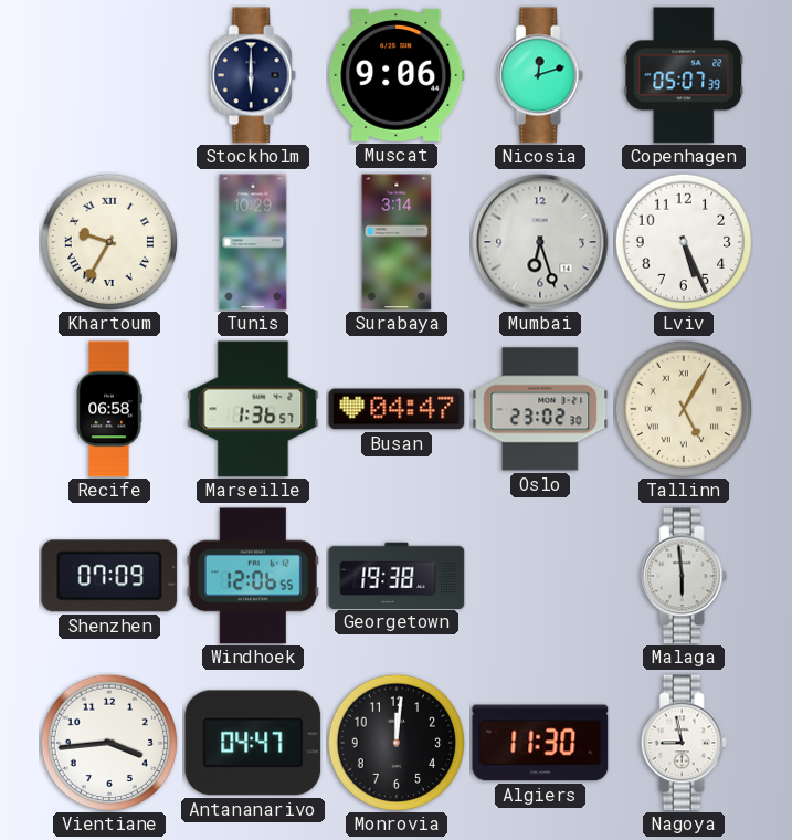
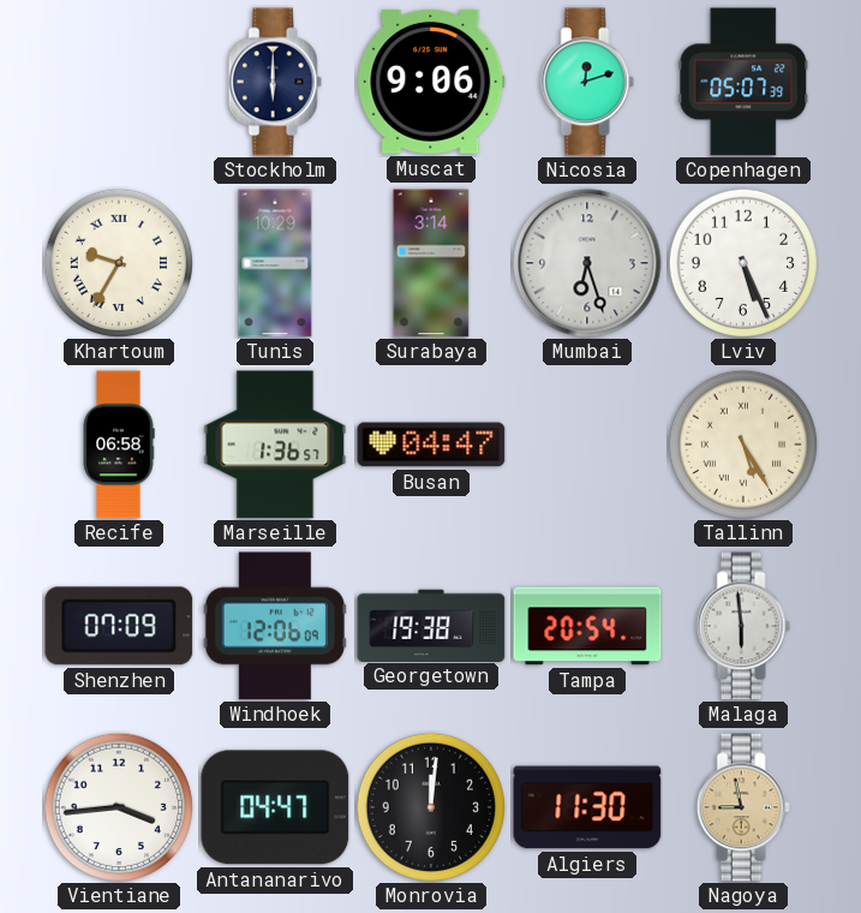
Oslo: 23:02 -> none (540, 409)
Tallinn: 5:05 -> 5:25 (743, 444)
Windhoek: 12:06:55 -> 12:06:09 (275, 626)
Tampa: none -> 20:54 (587, 626)
Nagoya dial: white -> champagne (743, 807)
